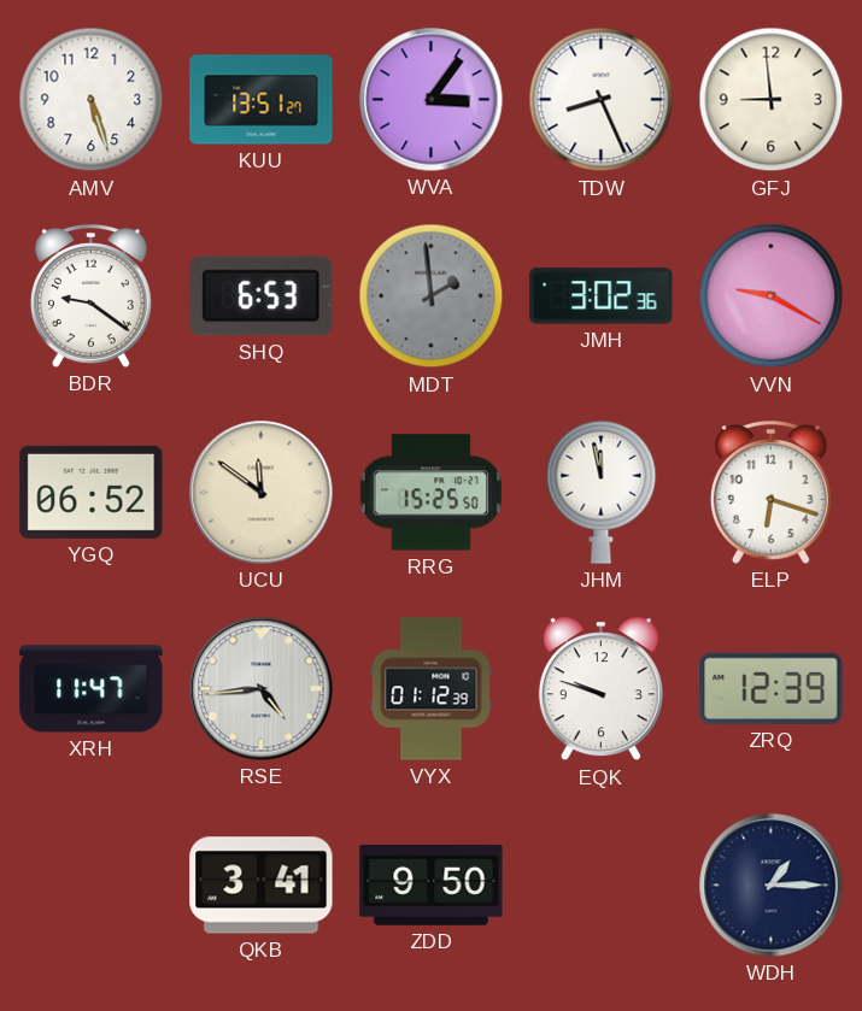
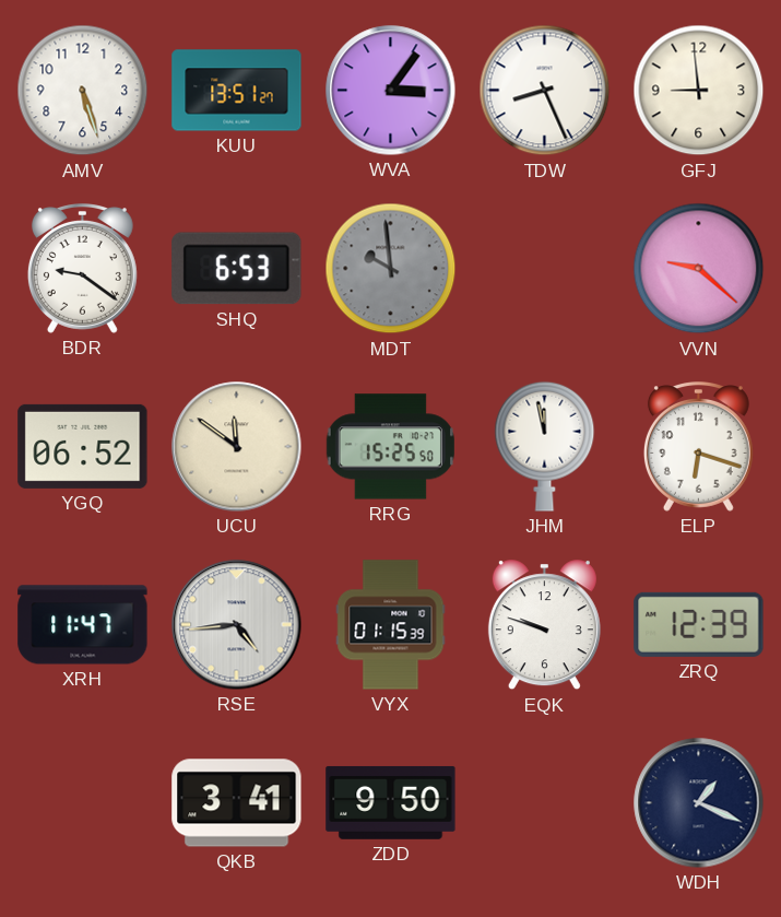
MDT: 1:59 -> 9:59 (391, 269)
JMH: 3:02 -> none (602, 296)
VVN: 9:20 -> 9:22 (699, 269)
VYX: 01:12 -> 01:15 (391, 625)
WDH: 1:15 -> 1:19 (699, 803)
